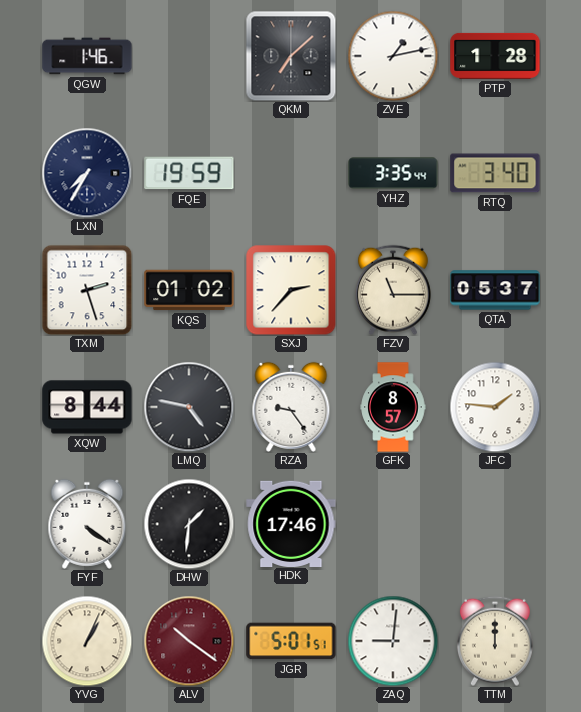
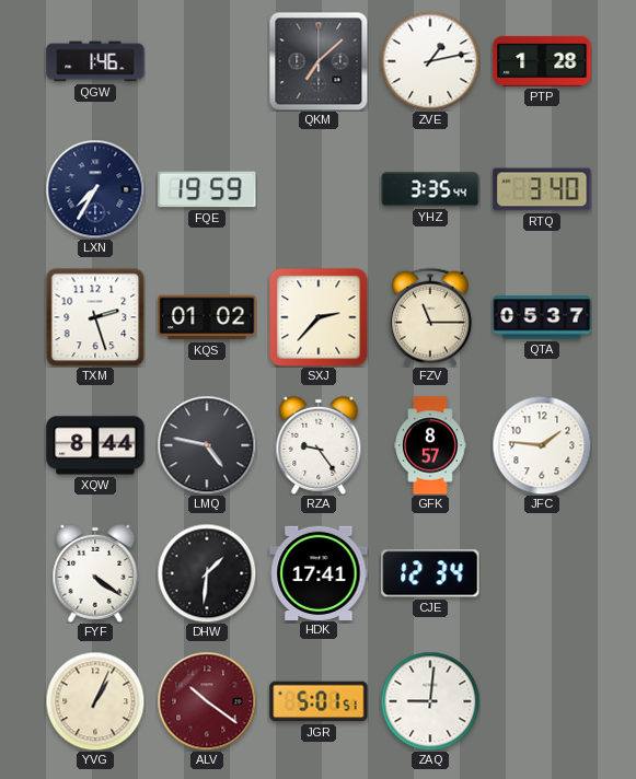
HDK: 17:46 -> 17:41 (319, 572)
CJE: none -> 12:34 (430, 573)
TTM: 12:00 -> none (495, 641)
